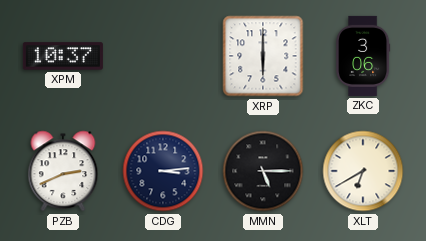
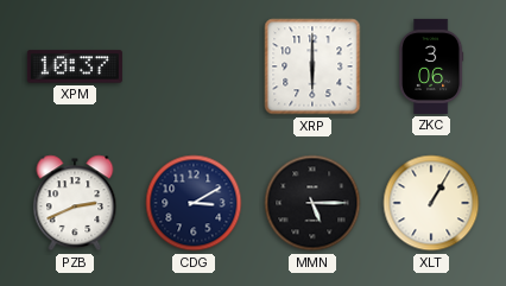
CDG: 3:14 -> 3:10 (194, 203)
XLT: 6:40 -> 1:05 (431, 203)
